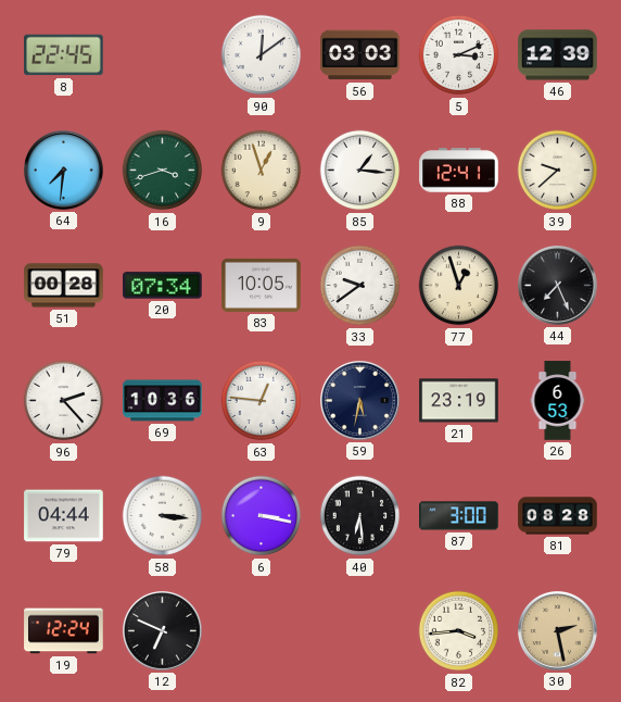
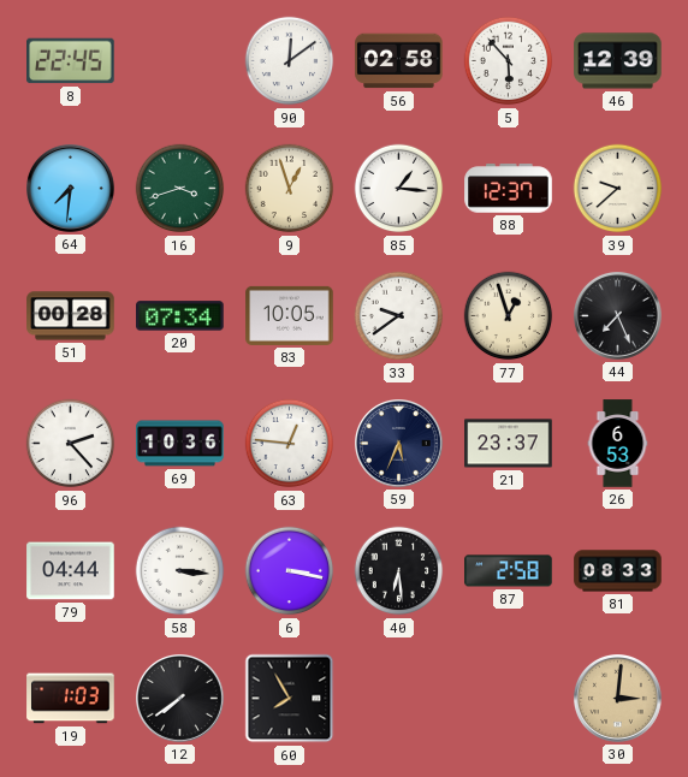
56: 03:03 -> 02:58 (399, 61)
5: 3:11 -> 5:53 (509, 61)
88: 12:41 -> 12:37 (509, 189)
59: 5:32 -> 5:34 (399, 444)
21: 23:19 -> 23:37 (509, 444)
87: 3:00 -> 2:58 (509, 571)
81: 08:28 -> 08:33 (618, 571)
19: 12:24 -> 1:03 (71, 699)
12: 6:49 -> 7:39 (180, 699)
60: none -> 7:55 (290, 699)
82: 3:44 -> none (459, 631)
30: 2:28 -> 3:01 (618, 699)
